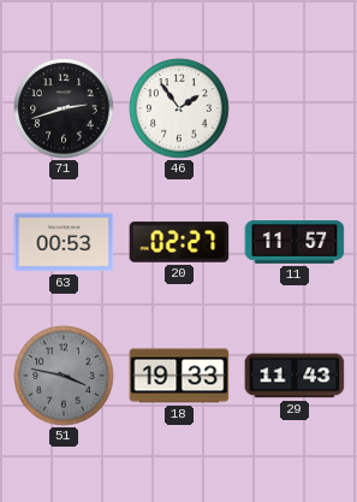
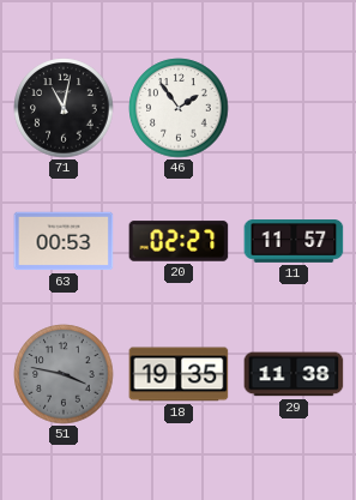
71: 2:42 -> 11:02 (64, 108)
18: 19:33 -> 19:35 (179, 374)
29: 11:43 -> 11:38 (294, 374)
